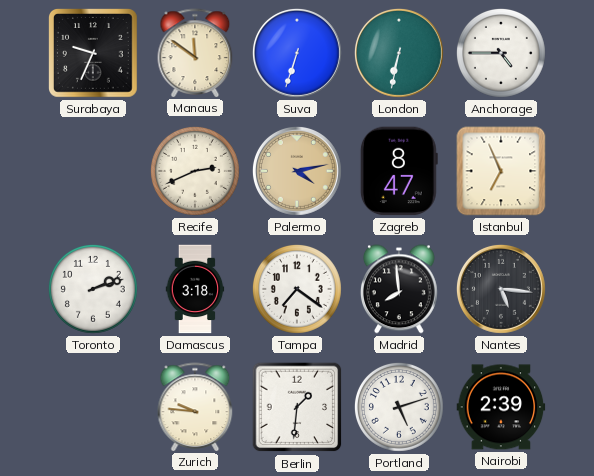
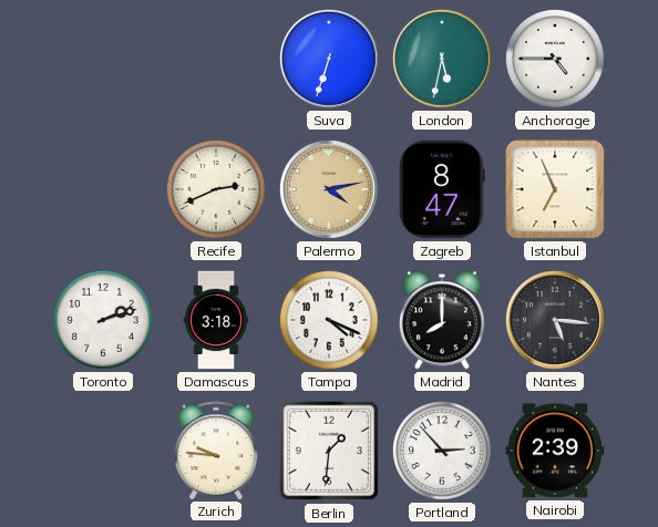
Surabaya: 9:34 -> none (94, 54)
Manaus: 11:51 -> none (195, 53)
London: 6:32 -> 5:32 (442, 59)
Tampa: 7:21 -> 4:19 (329, 320)
Madrid: 7:59 -> 8:00 (442, 320)
Portland: 5:12 -> 2:53 (442, 451)
